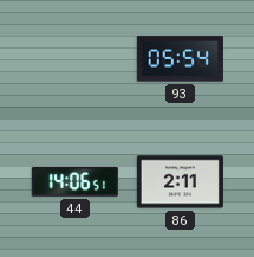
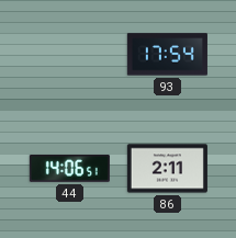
93: 05:54 -> 17:54 (167, 55)
